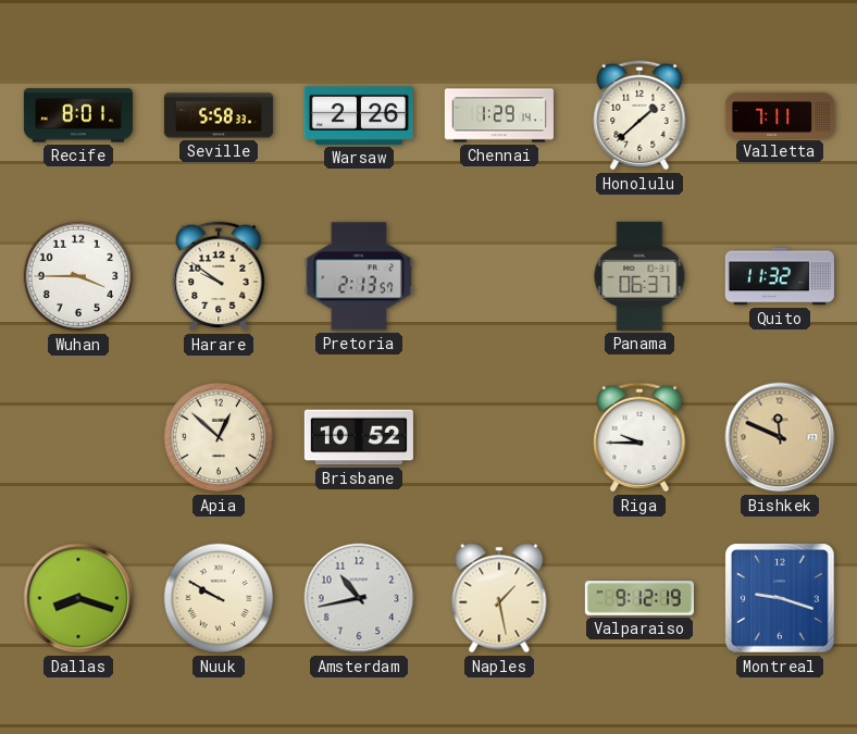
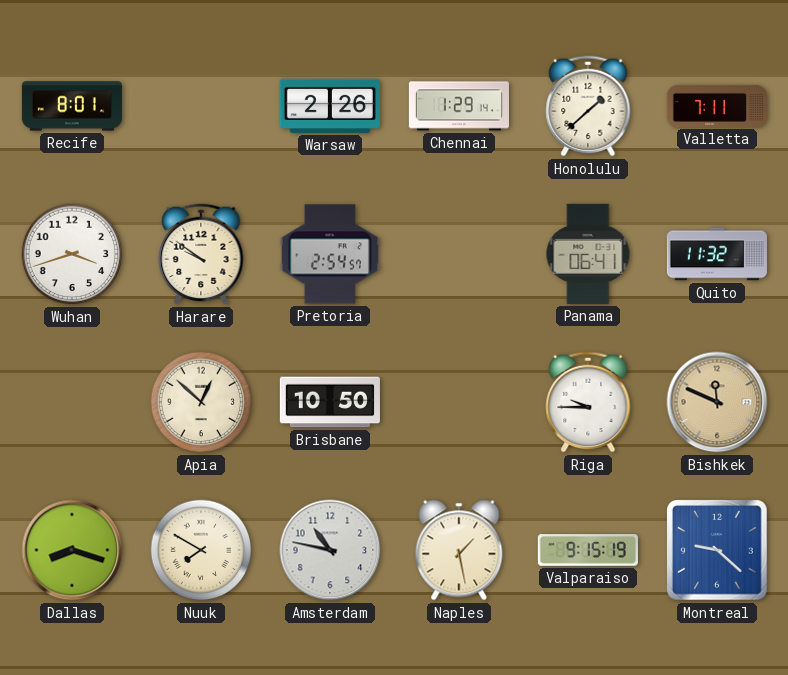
Seville: 5:58 -> none (219, 115)
Wuhan: 3:45 -> 3:42 (72, 254)
Pretoria: 2:13 -> 2:54 (330, 254)
Panama: 06:37 -> 06:41 (588, 254)
Brisbane: 10:52 -> 10:50 (330, 402)
Nuuk: 9:50 -> 7:50 (201, 550)
Amsterdam: 10:43 -> 10:47 (330, 550)
Valparaiso: 9:12 -> 9:15 (588, 550)
Montreal: 9:18 -> 9:22 (717, 550)
